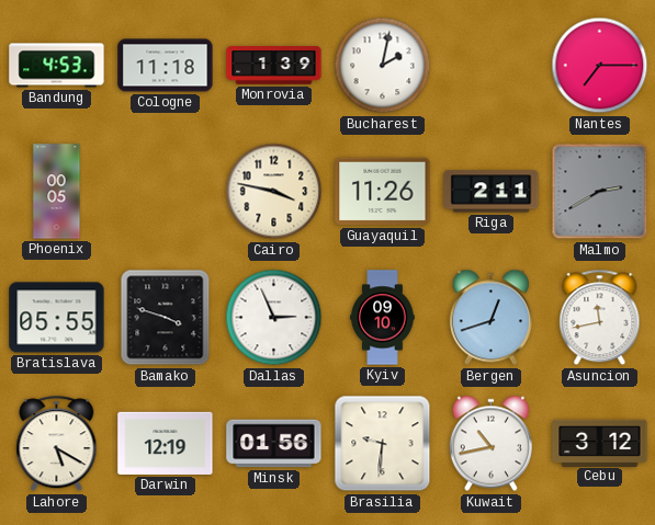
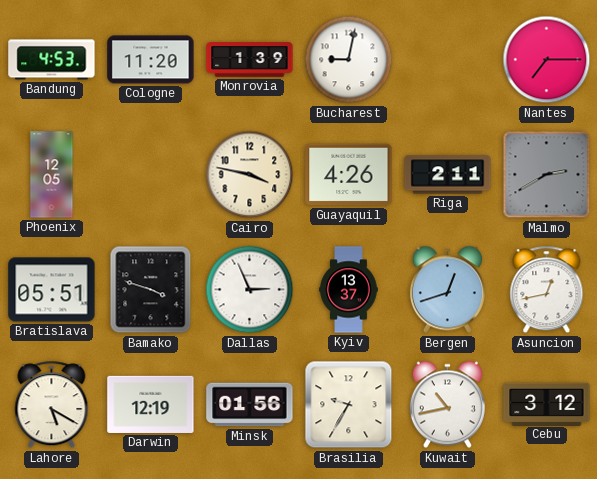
Cologne: 11:18 -> 11:20 (151, 60)
Bucharest: 2:02 -> 9:02 (349, 60)
Phoenix: 00:05 -> 12:05 (52, 175)
Guayaquil: 11:26 -> 4:26 (349, 175)
Bratislava: 05:55 -> 05:51 (52, 290)
Kyiv: 09:10 -> 13:37 (349, 290)
Asuncion: 11:43 -> 12:43 (547, 290)
Brasilia: 9:31 -> 9:35 (349, 405)
